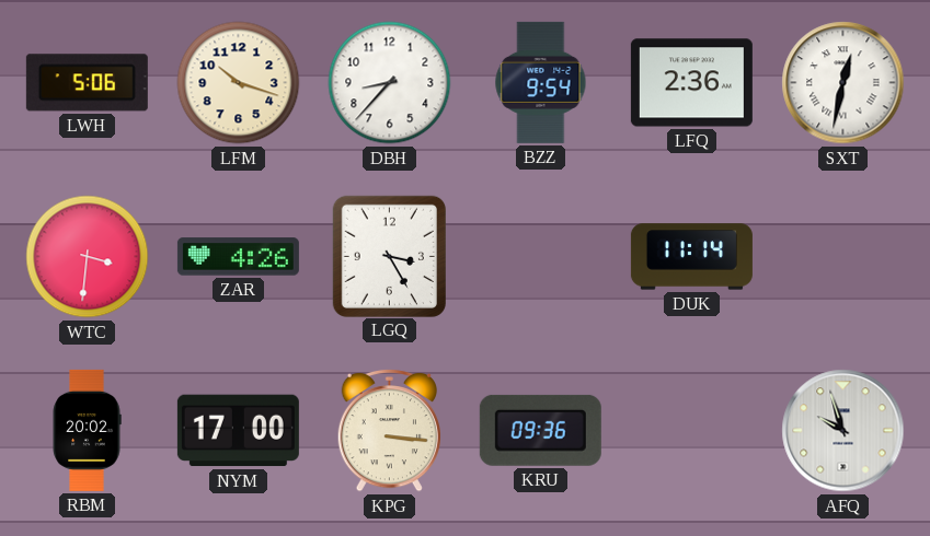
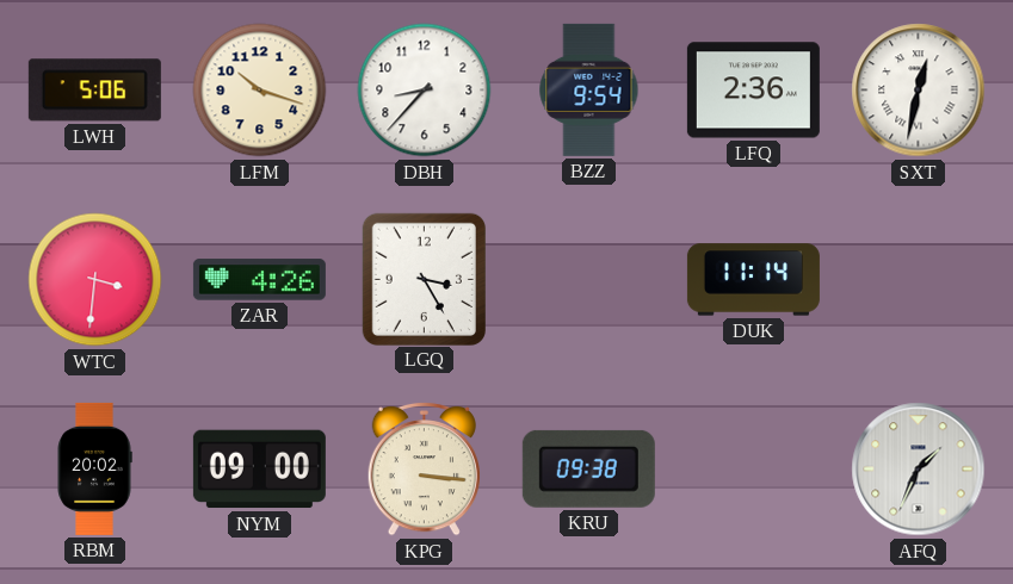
NYM: 17:00 -> 09:00 (259, 470)
KRU: 09:36 -> 09:38 (588, 468)
AFQ: 9:57 -> 1:34 (919, 470)
